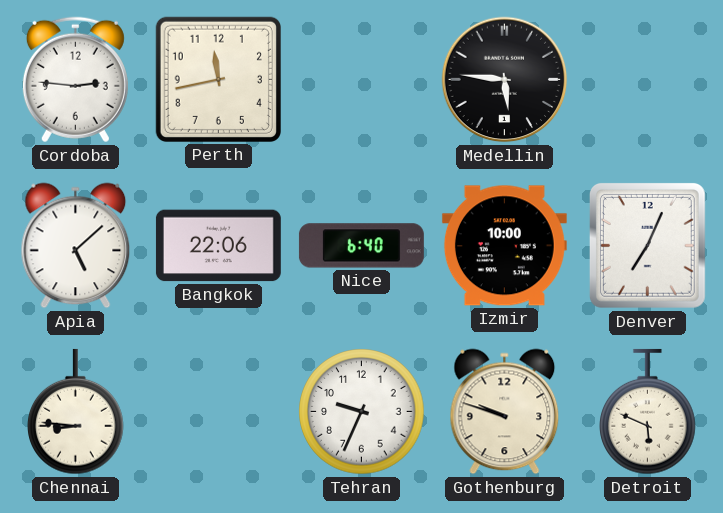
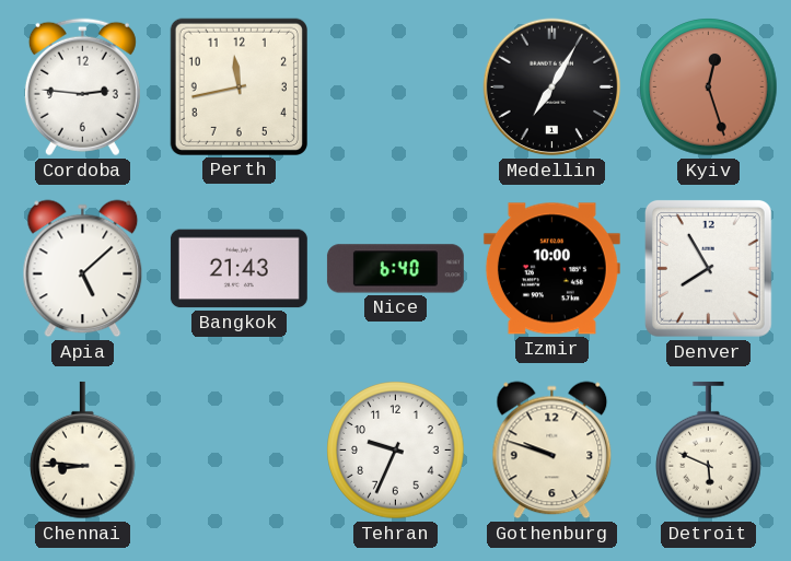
Medellin: 5:46 -> 7:05 (552, 87)
Kyiv: none -> 12:27 (709, 87)
Bangkok: 22:06 -> 21:43 (239, 269)
Denver: 7:04 -> 7:55 (708, 268)
